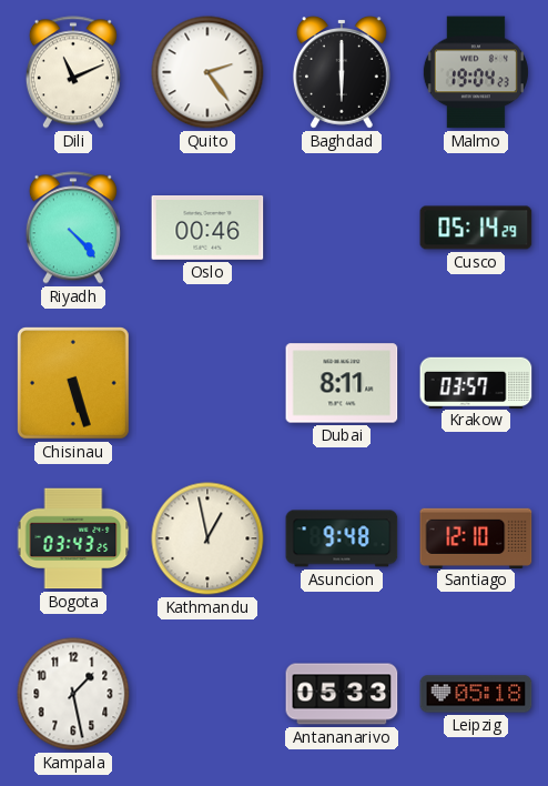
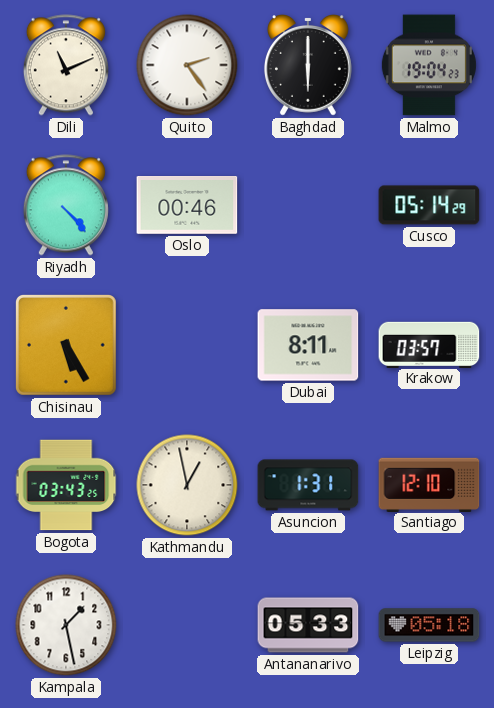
Chisinau: 5:27 -> 5:25 (67, 346)
Asuncion: 9:48 -> 1:31 (308, 485)
